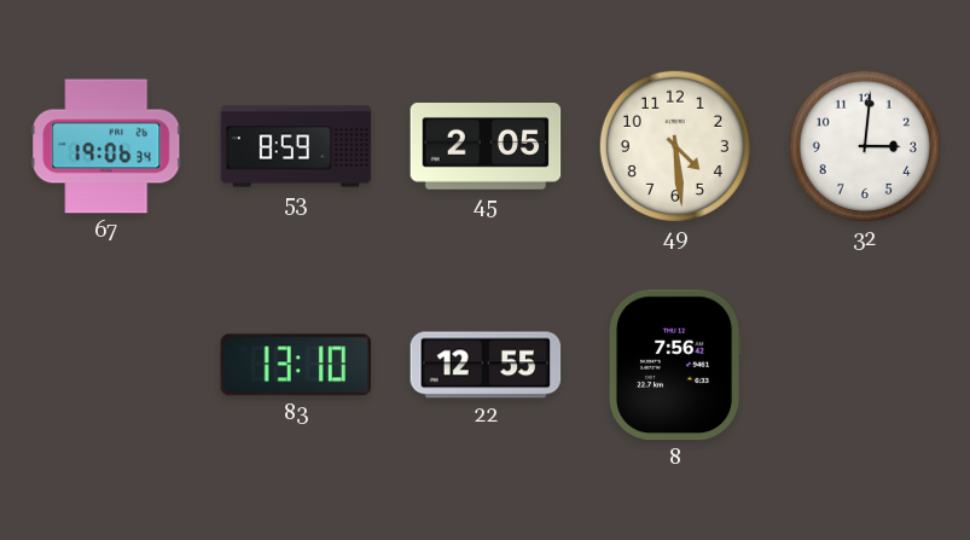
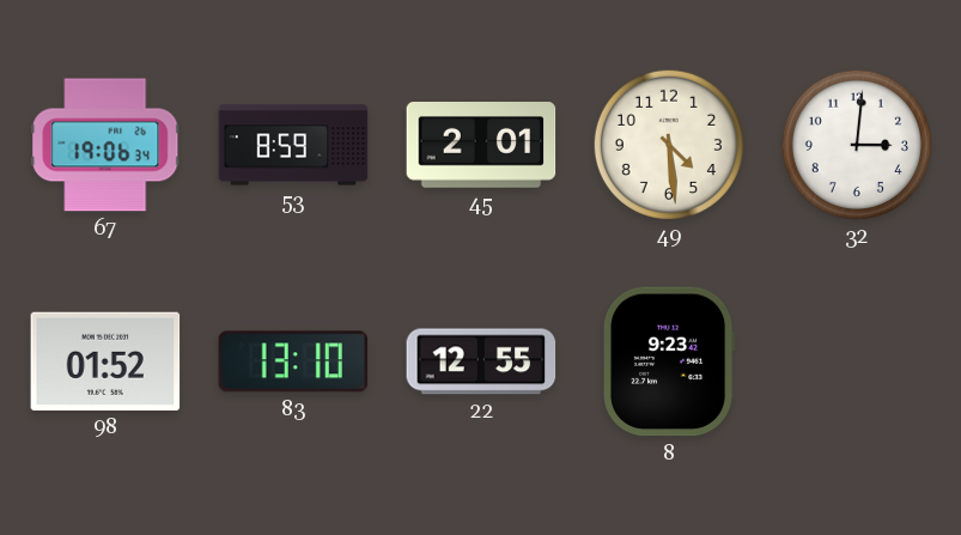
45: 2:05 -> 2:01 (481, 146)
98: none -> 01:52 (105, 361)
8: 7:56 -> 9:23 (669, 361)
